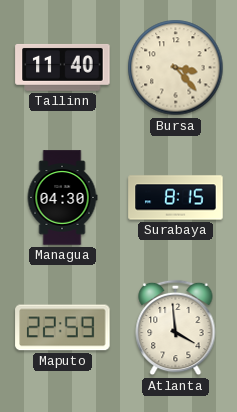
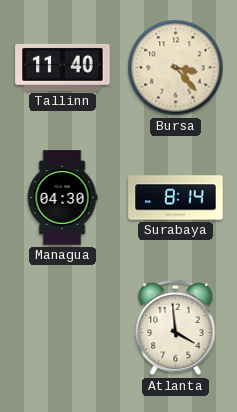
Surabaya: 8:15 -> 8:14 (176, 198)
Maputo: 22:59 -> none (63, 328)
